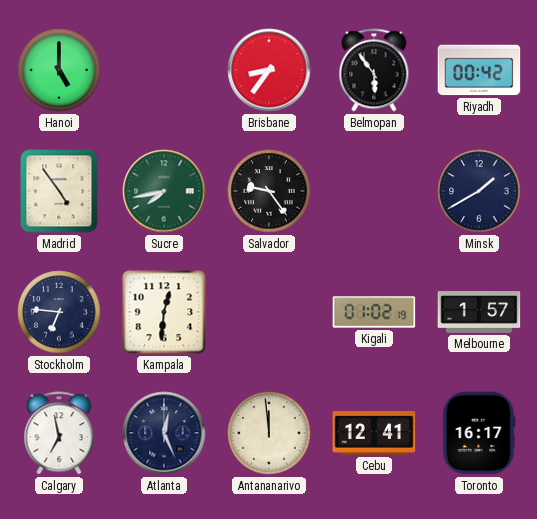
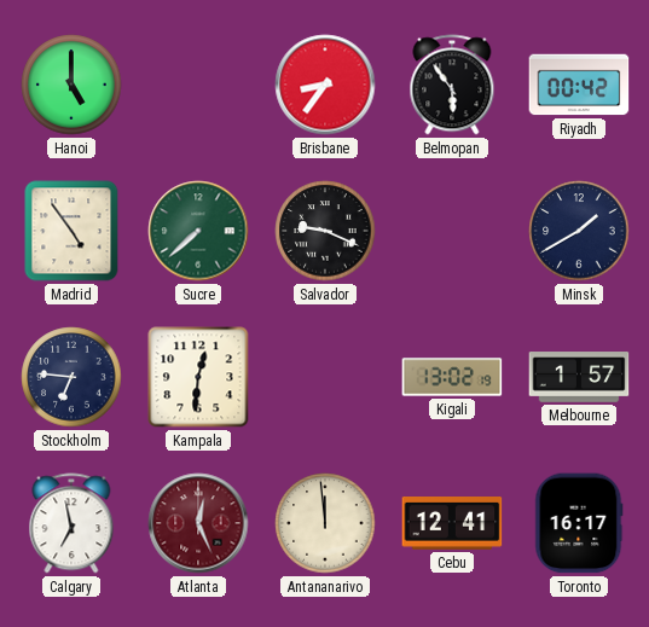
Sucre: 7:43 -> 7:38 (198, 231)
Salvador: 9:24 -> 9:19 (325, 231)
Kigali: 01:02 -> 13:02 (452, 377)
Atlanta dial: navy -> burgundy (198, 523)
